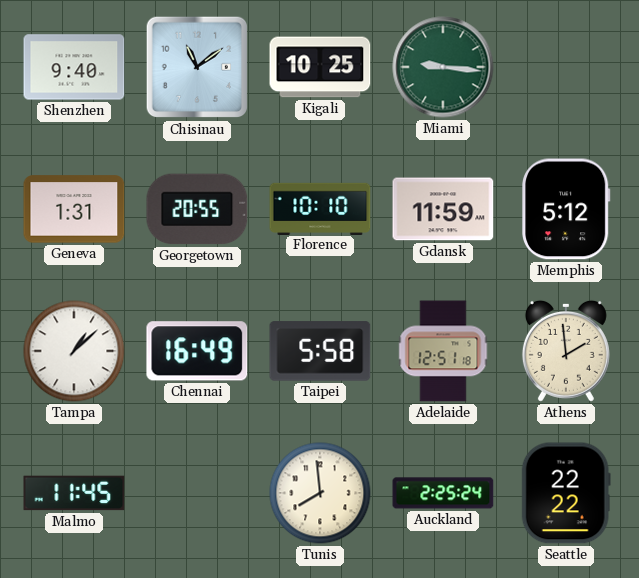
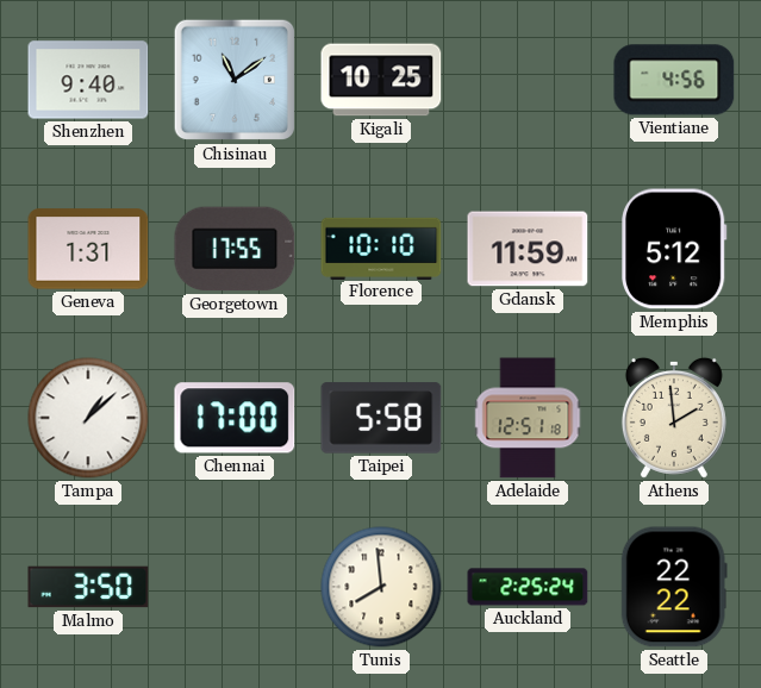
Miami: 9:16 -> none (443, 67)
Vientiane: none -> 4:56 (674, 80)
Georgetown: 20:55 -> 17:55 (235, 249)
Chennai: 16:49 -> 17:00 (235, 418)
Malmo: 11:45 -> 3:50 (88, 587)
